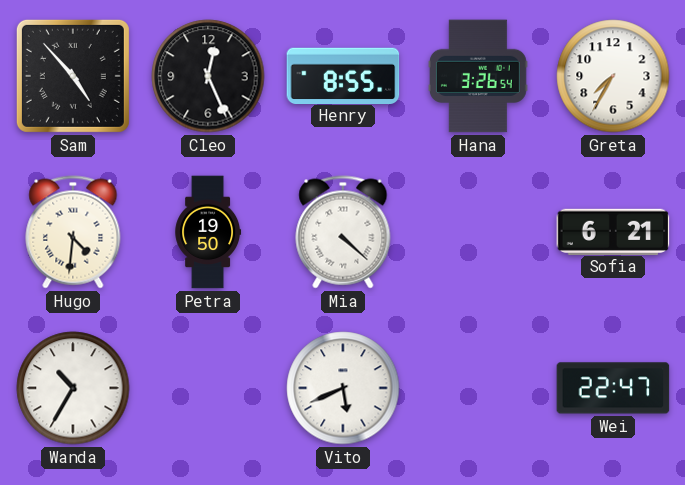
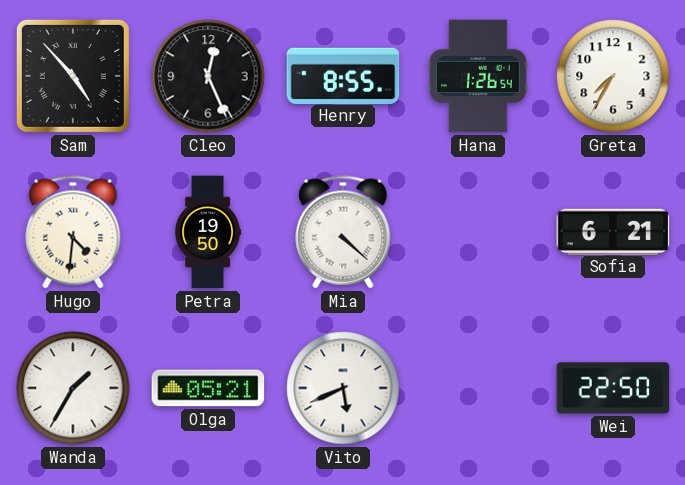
Hana: 3:26 -> 1:26 (478, 76)
Wanda: 10:35 -> 1:35 (73, 388)
Olga: none -> 05:21 (208, 388)
Wei: 22:47 -> 22:50 (613, 388)
